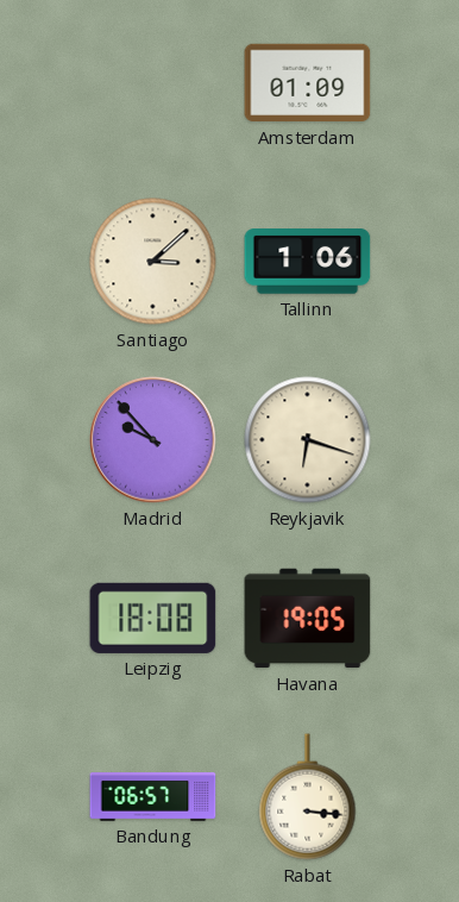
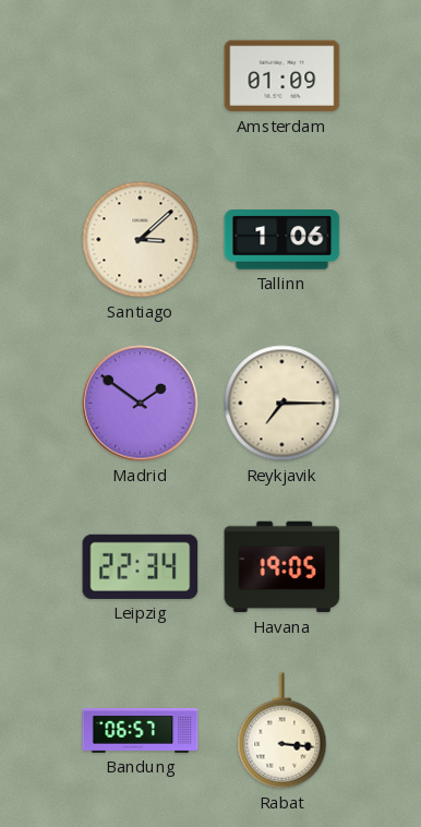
Madrid: 9:53 -> 1:51 (141, 404)
Reykjavik: 6:18 -> 7:15 (282, 404)
Leipzig: 18:08 -> 22:34 (141, 566)
